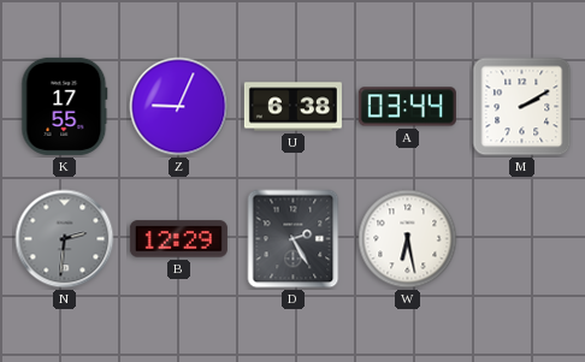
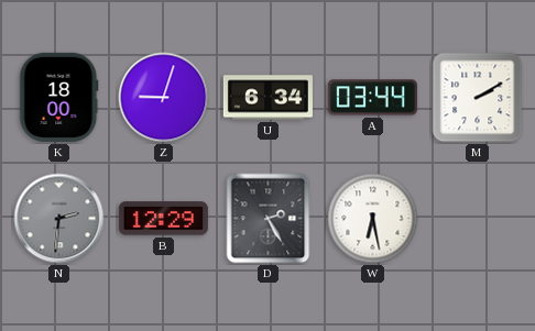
K: 17:55 -> 18:00 (59, 97)
Z: 9:04 -> 9:03 (164, 98)
U: 6:38 -> 6:34 (267, 98)
